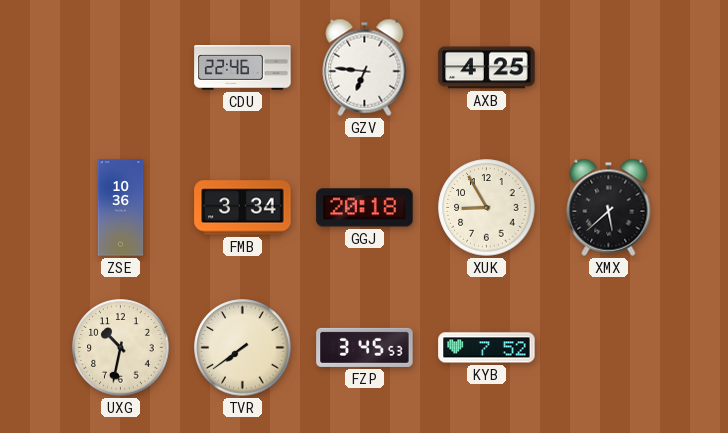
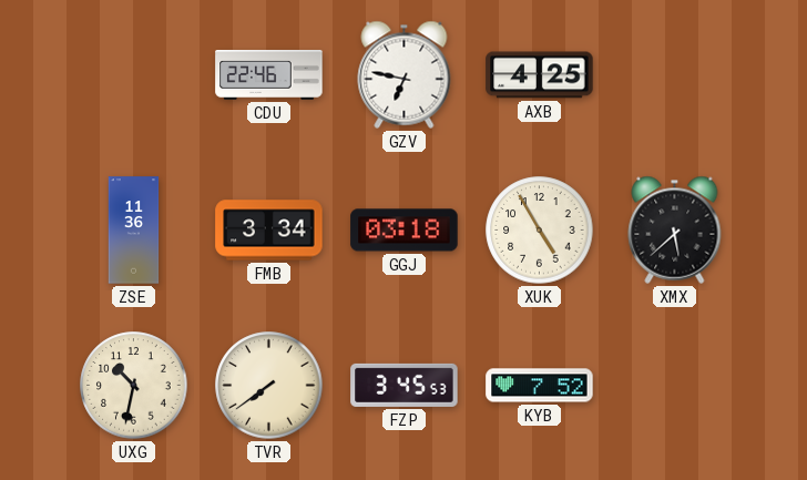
GZV: 6:46 -> 6:47 (405, 74)
ZSE: 10:36 -> 11:36 (134, 231)
GGJ: 20:18 -> 03:18 (405, 231)
XUK: 8:55 -> 4:55 (540, 231)
